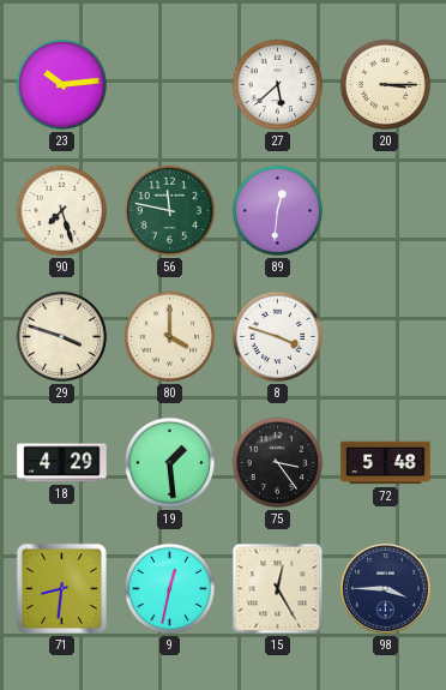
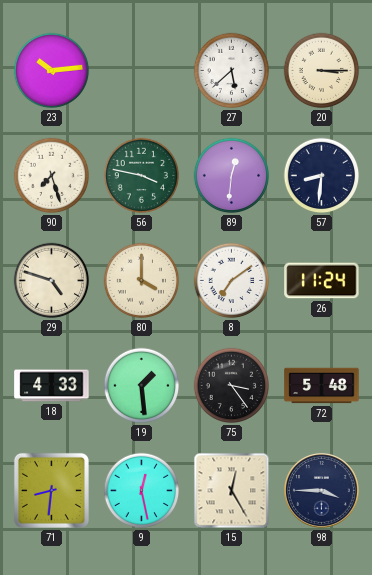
56: 11:47 -> 3:47 (142, 176)
57: none -> 8:31 (322, 176)
29: 3:48 -> 4:48 (52, 281)
8: 3:48 -> 7:09 (232, 281)
26: none -> 11:24 (322, 281)
18: 4:29 -> 4:33 (52, 386)
9: 12:32 -> 12:28 (142, 491)
